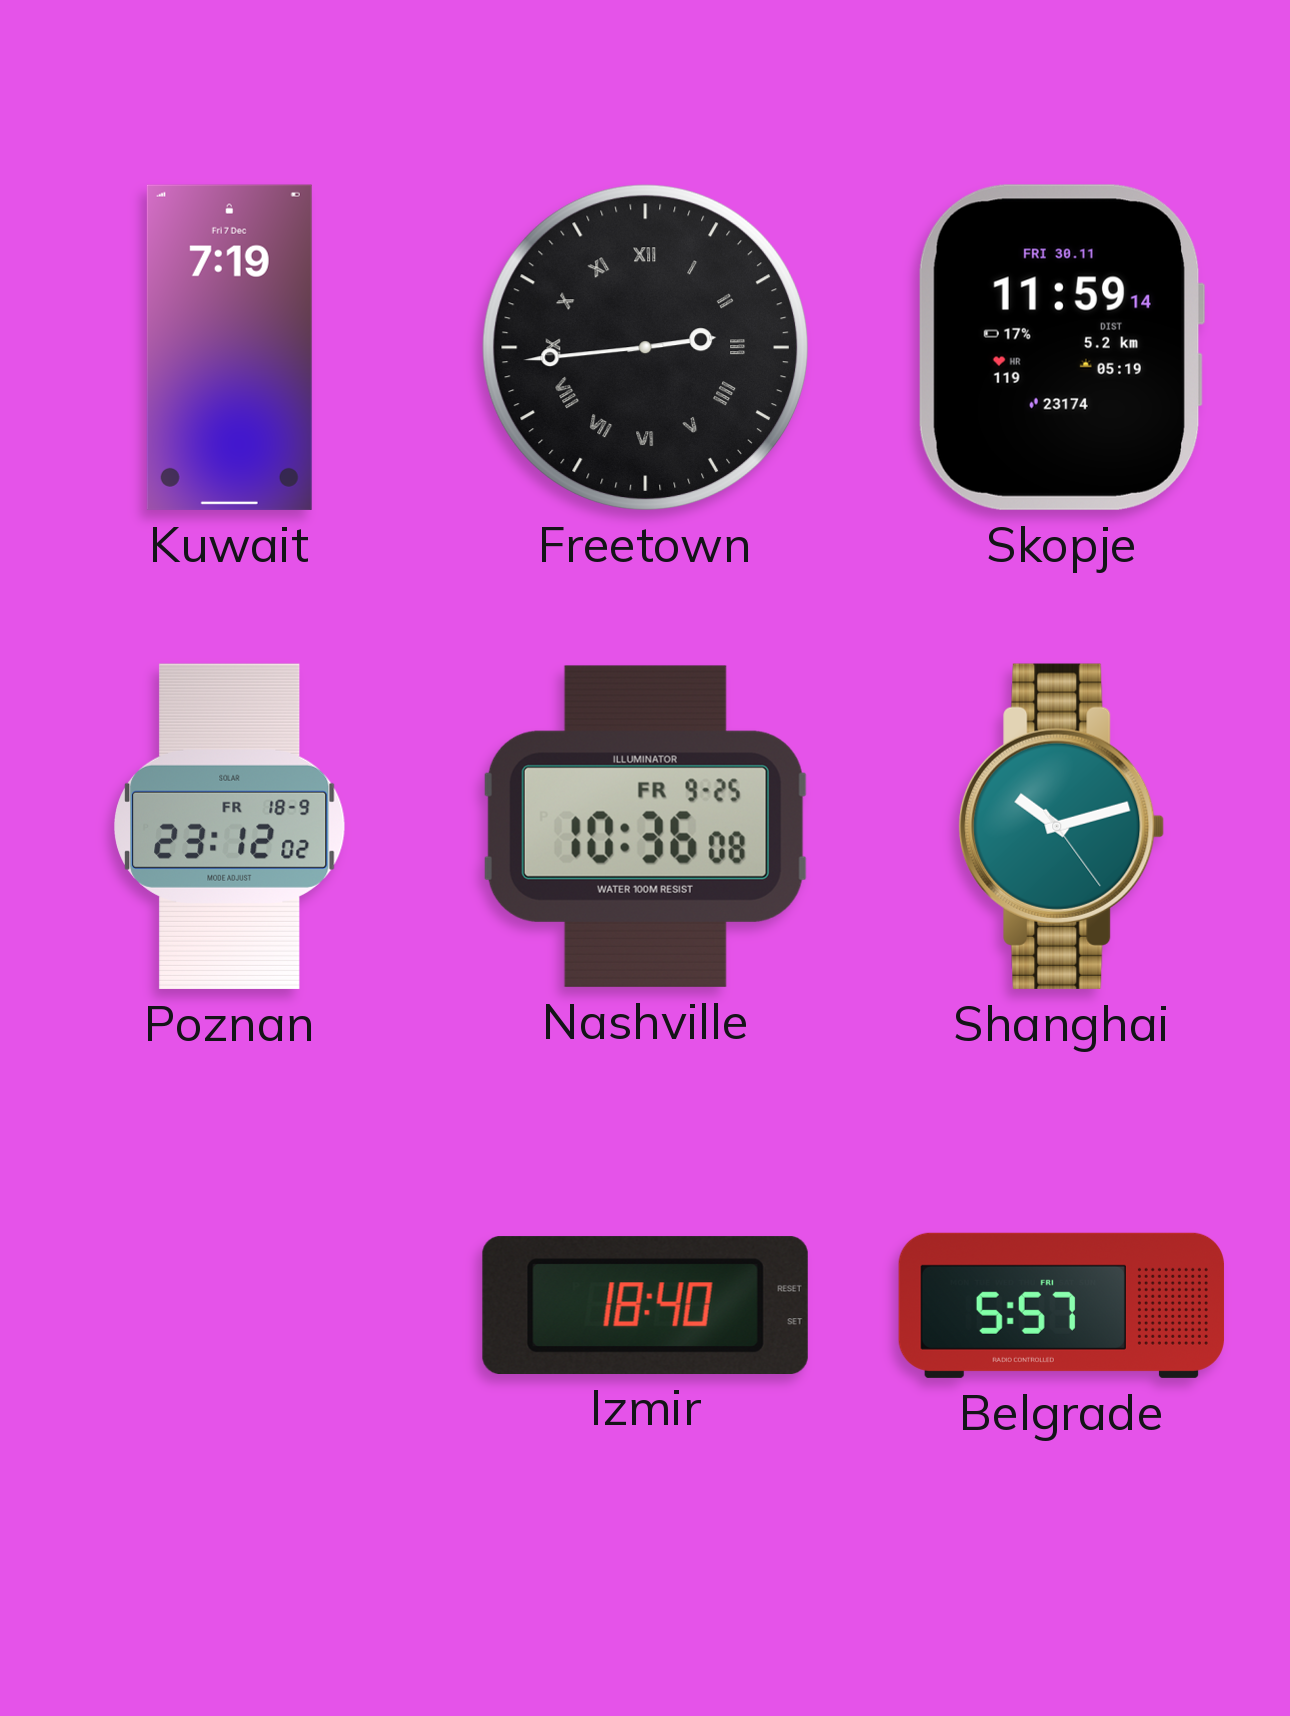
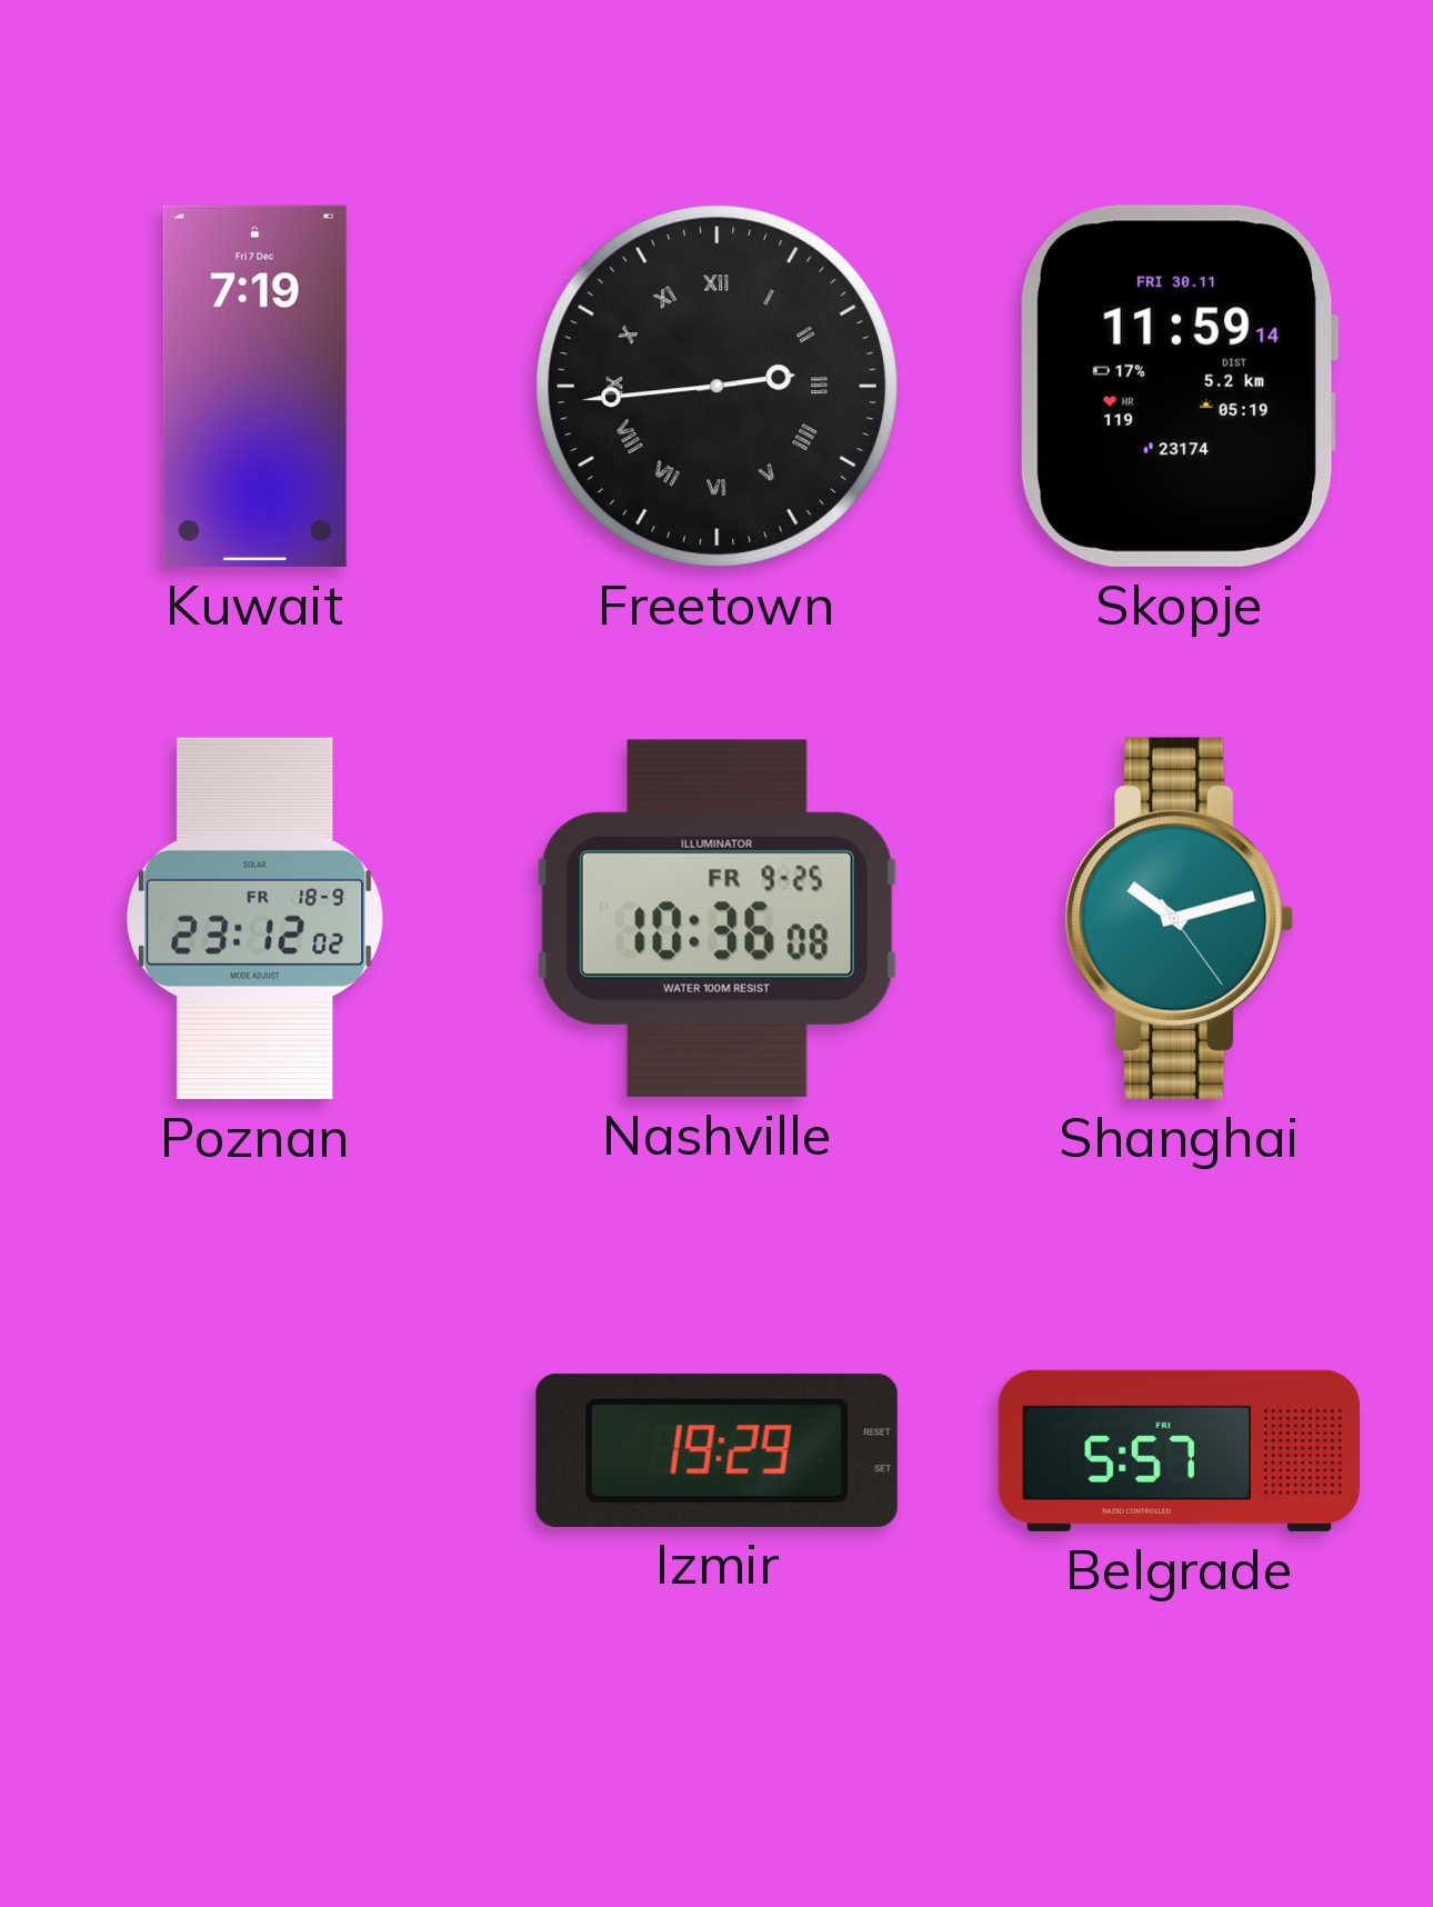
Izmir: 18:40 -> 19:29 (716, 1450)
